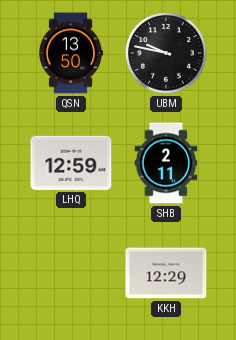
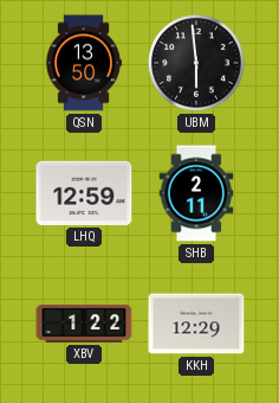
UBM: 9:47 -> 5:59 (196, 63)
XBV: none -> 1:22 (84, 324)
